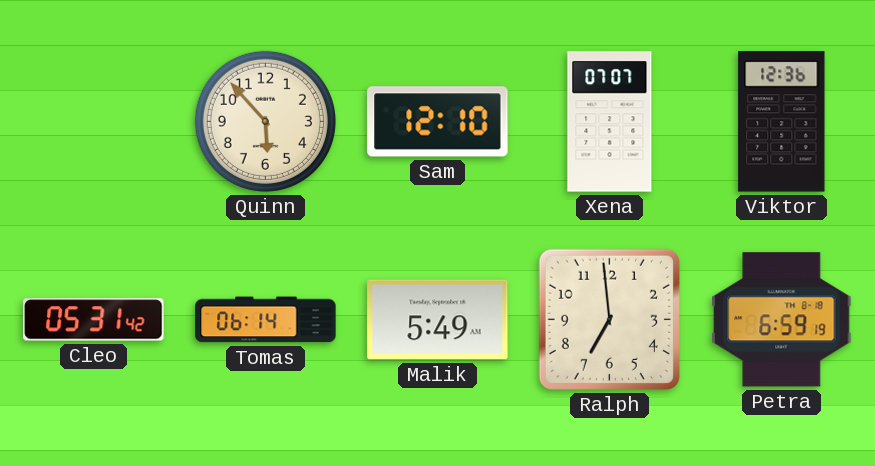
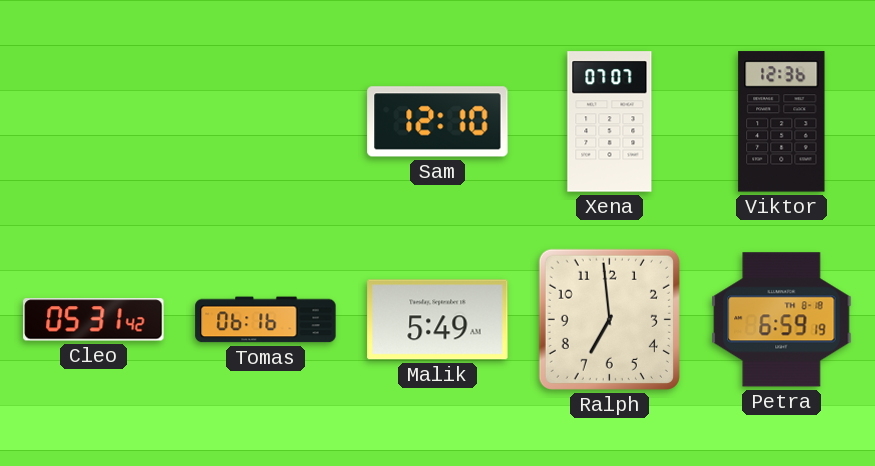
Quinn: 5:53 -> none (265, 121)
Tomas: 06:14 -> 06:16 (266, 320)
